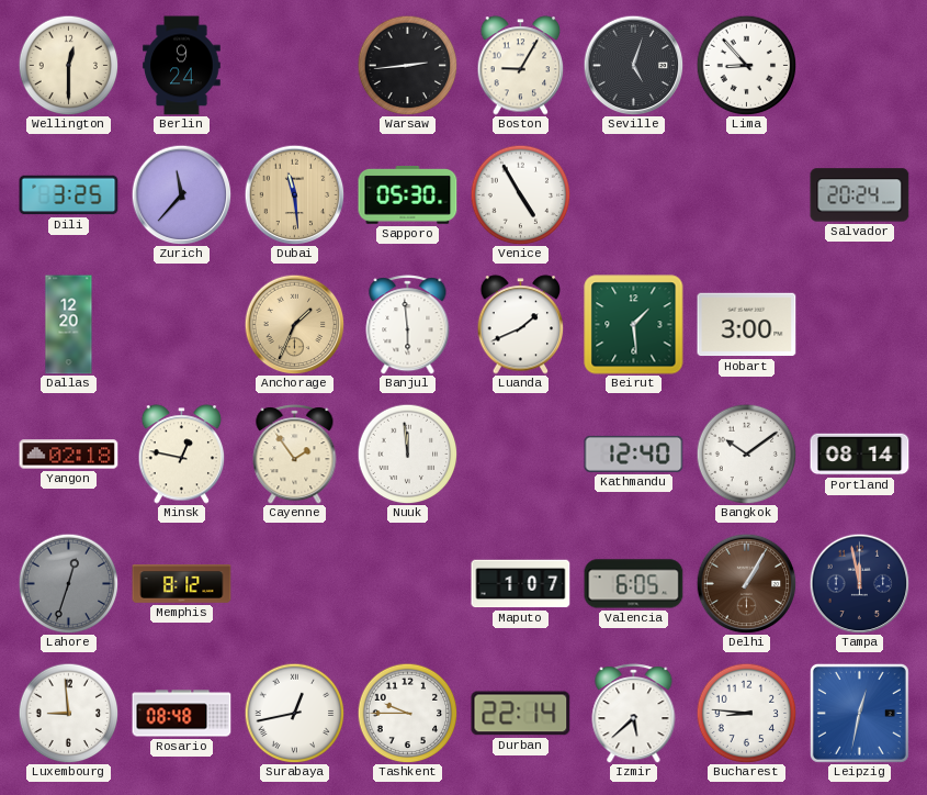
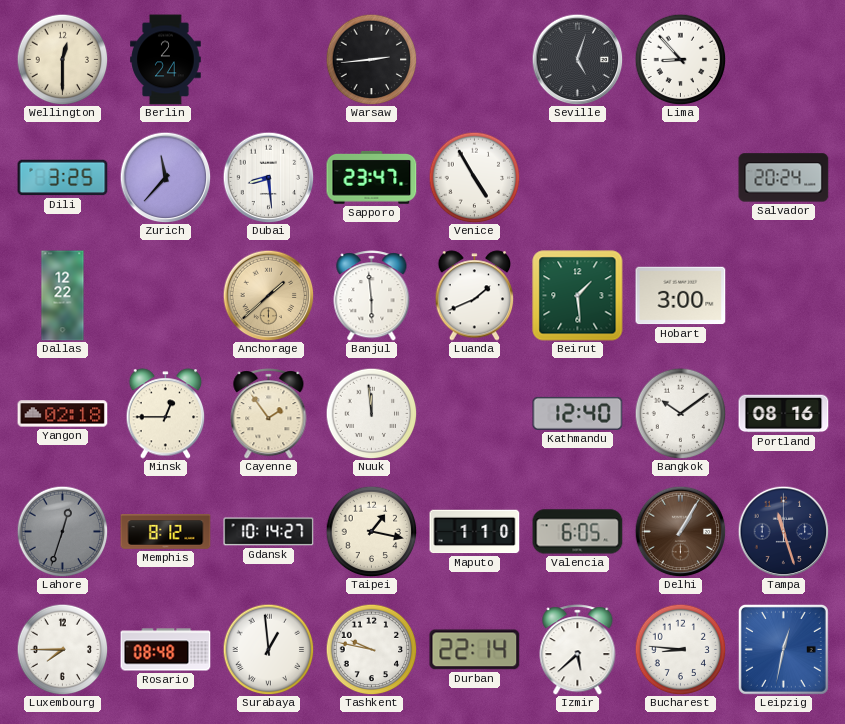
Berlin: 9:24 -> 2:24 (166, 60)
Boston: 9:05 -> none (521, 66)
Dubai: 11:29 -> 8:29 (268, 177)
Dubai dial: champagne -> white (268, 177)
Sapporo: 05:30 -> 23:47 (372, 178)
Dallas: 12:20 -> 12:22 (63, 296)
Anchorage: 1:34 -> 1:38 (268, 295)
Minsk: 12:47 -> 12:45 (166, 414)
Portland: 08:14 -> 08:16 (784, 414)
Gdansk: none -> 10:14 (269, 532)
Taipei: none -> 1:17 (371, 531)
Maputo: 1:07 -> 1:10 (475, 532)
Tampa: 11:58 -> 11:27 (783, 531)
Luxembourg: 8:59 -> 7:45 (62, 649)
Surabaya: 12:43 -> 12:59 (268, 649)
Tashkent: 9:45 -> 9:47 (371, 649)
